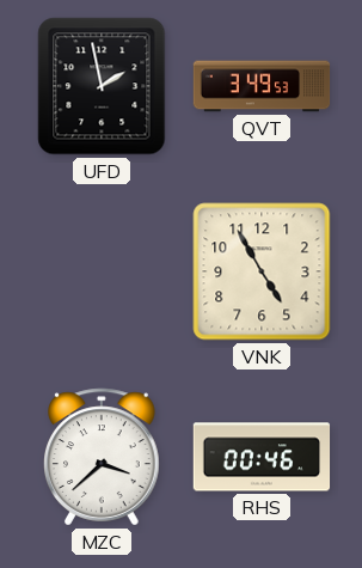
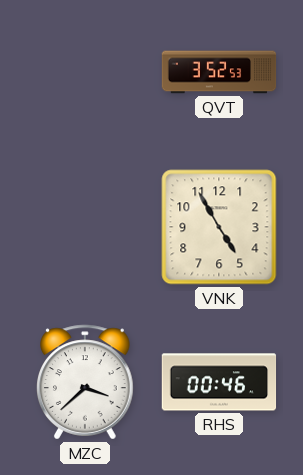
UFD: 1:58 -> none (102, 86)
QVT: 3:49 -> 3:52 (219, 72)
